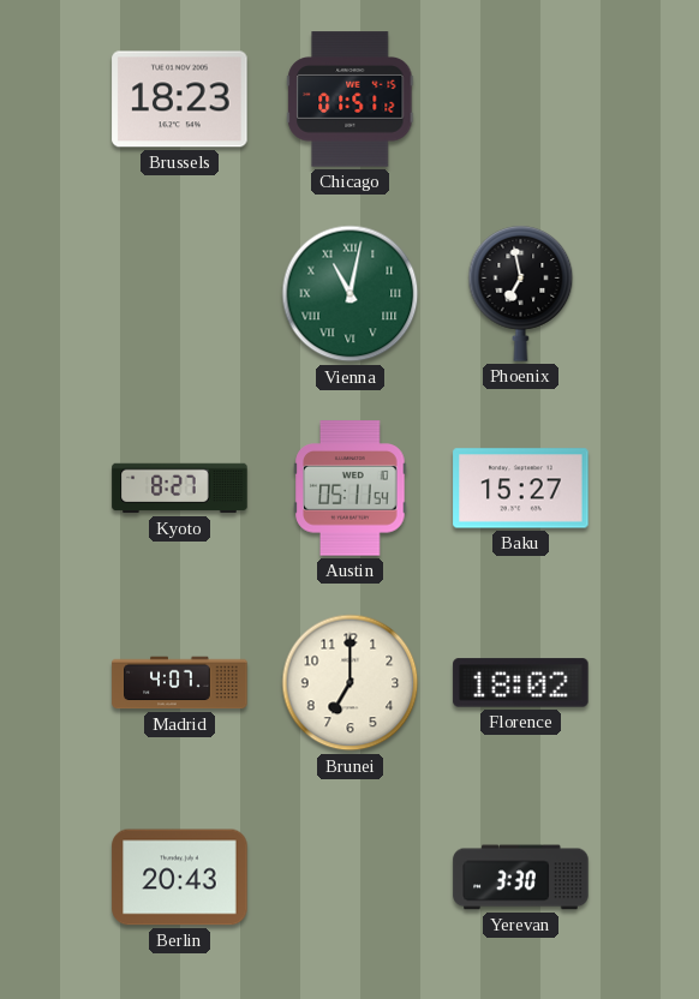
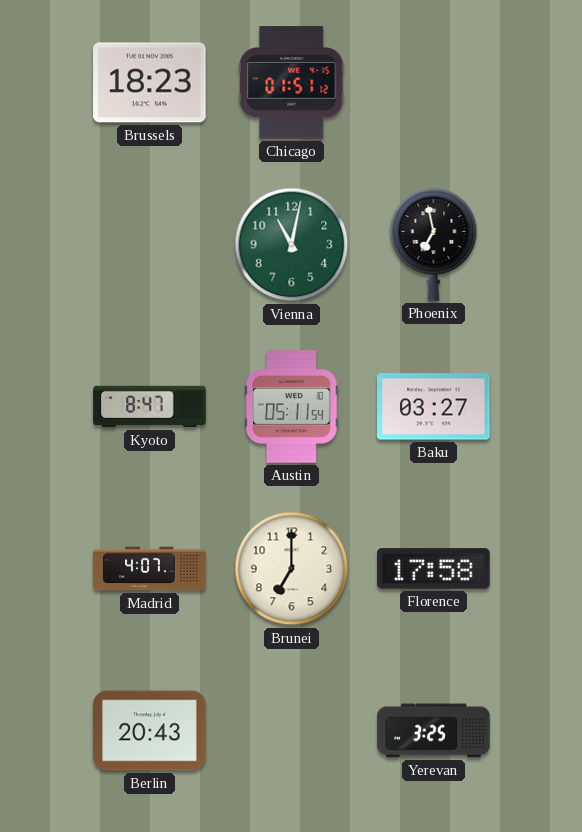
Vienna numerals: Roman -> Arabic (292, 245)
Kyoto: 8:27 -> 8:47 (150, 407)
Baku: 15:27 -> 03:27 (434, 407)
Florence: 18:02 -> 17:58 (434, 569)
Yerevan: 3:30 -> 3:25 (434, 731)
